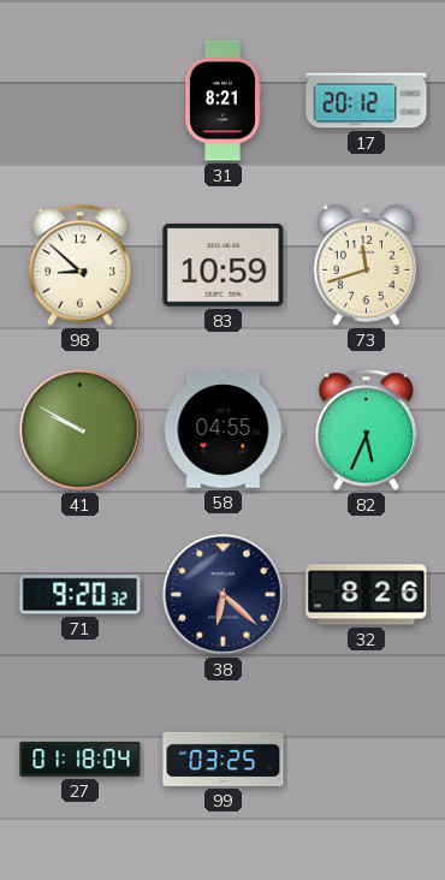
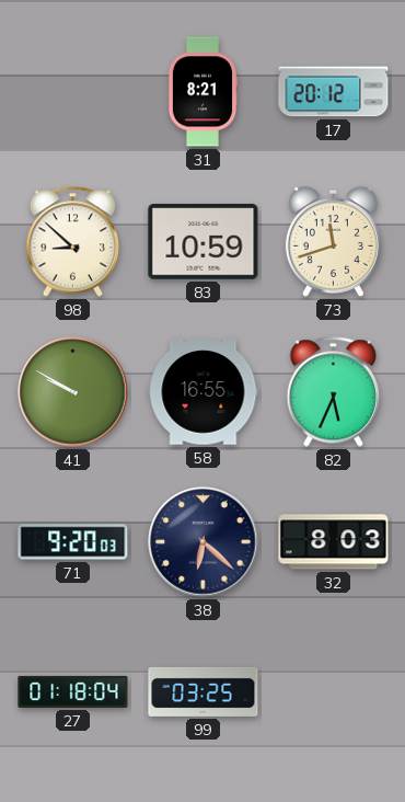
58: 04:55 -> 16:55 (204, 392)
71: 9:20:32 -> 9:20:03 (73, 542)
32: 8:26 -> 8:03 (334, 542)
